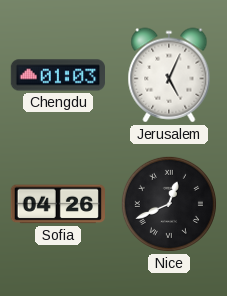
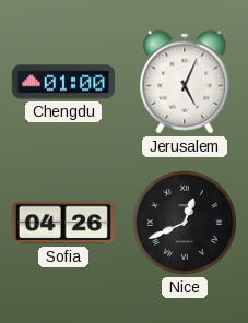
Chengdu: 01:03 -> 01:00 (62, 82)
